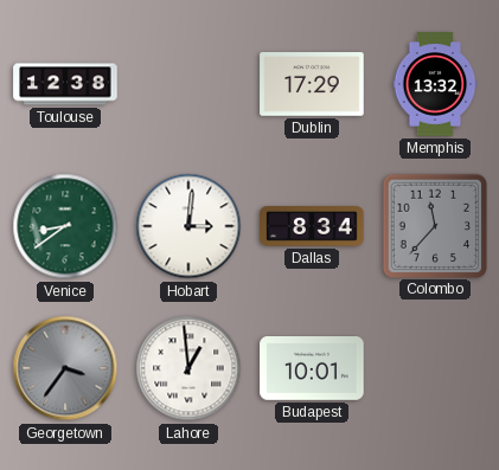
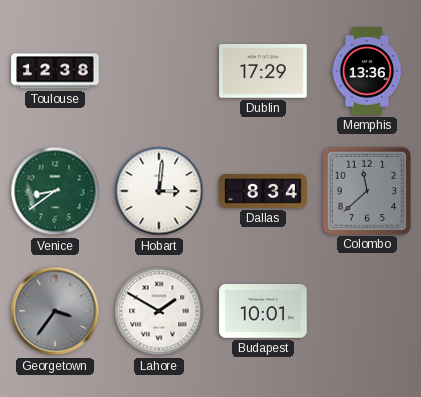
Memphis: 13:32 -> 13:36 (367, 71)
Colombo: 11:37 -> 11:38 (366, 190)
Lahore: 12:59 -> 1:50 (159, 311)
